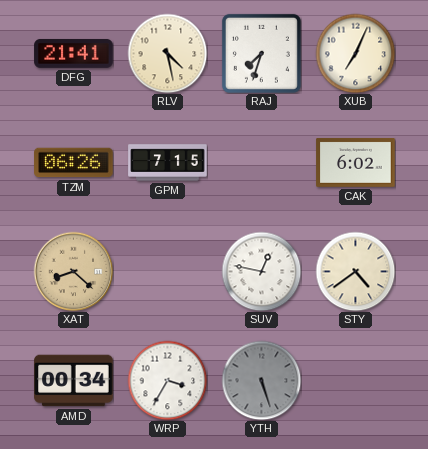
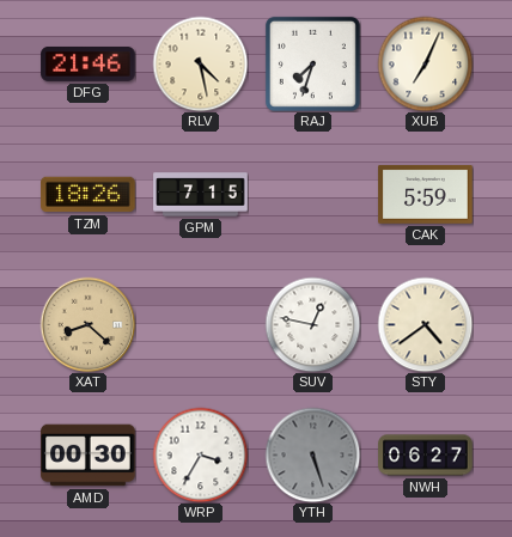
DFG: 21:41 -> 21:46 (89, 65)
TZM: 06:26 -> 18:26 (89, 195)
CAK: 6:02 -> 5:59 (426, 195)
AMD: 00:34 -> 00:30 (89, 456)
NWH: none -> 06:27 (426, 456)
